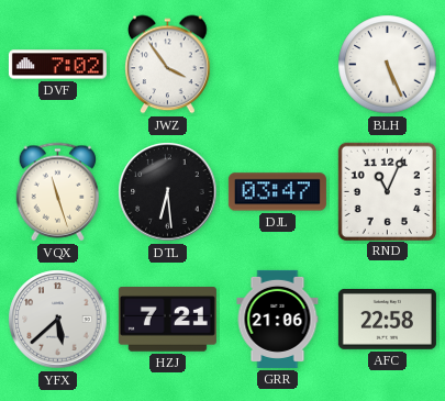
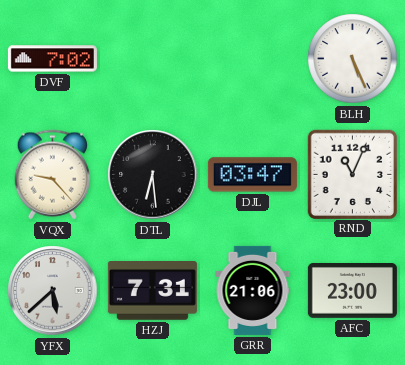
JWZ: 3:54 -> none (168, 65)
VQX: 11:27 -> 9:23 (53, 175)
HZJ: 7:21 -> 7:31 (152, 291)
AFC: 22:58 -> 23:00 (352, 291)
